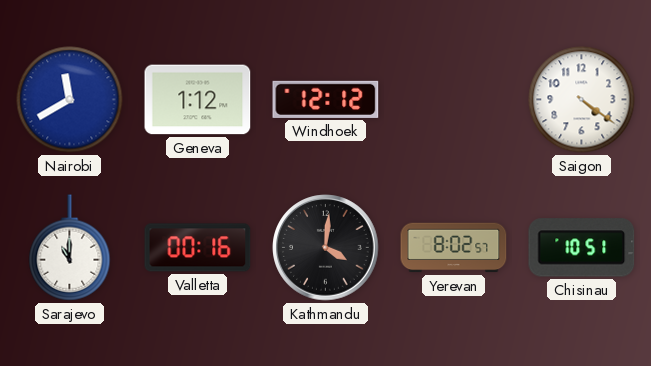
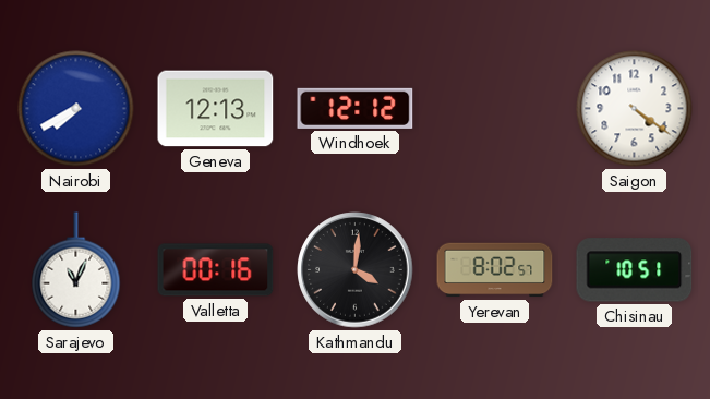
Nairobi: 11:40 -> 7:40 (76, 109)
Geneva: 1:12 -> 12:13 (216, 109)
Sarajevo: 11:00 -> 11:04 (76, 270)
